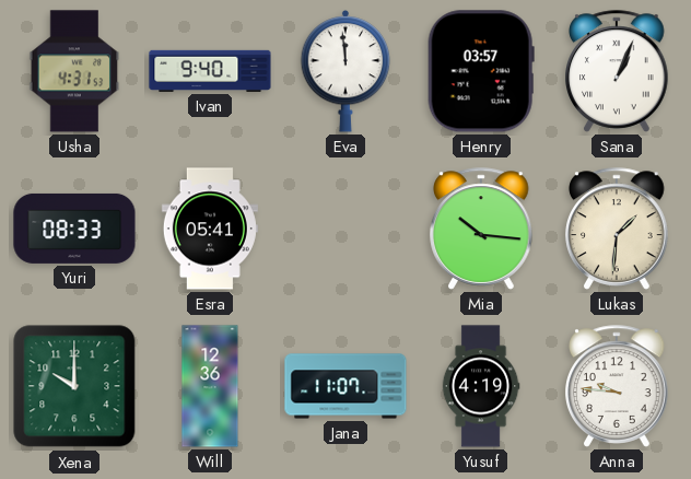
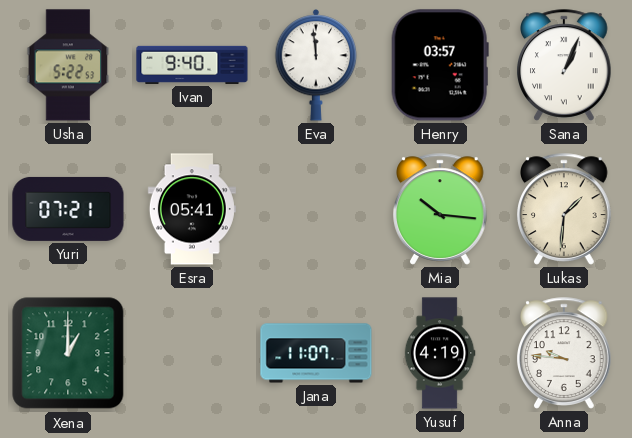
Usha: 4:31 -> 5:22 (68, 65)
Yuri: 08:33 -> 07:21 (68, 209)
Xena: 10:00 -> 1:00 (68, 353)
Will: 12:36 -> none (210, 386)
